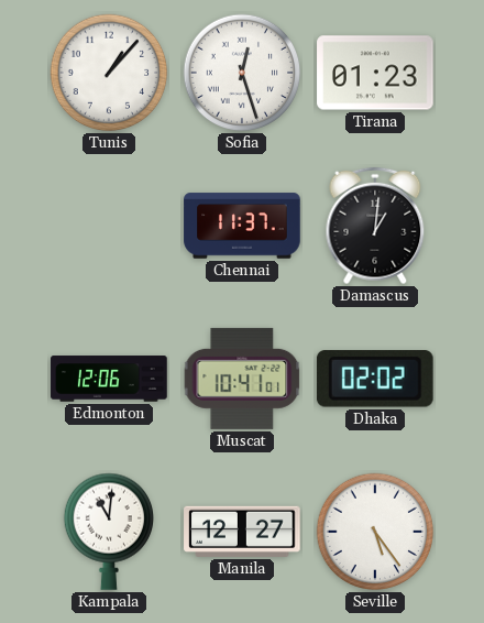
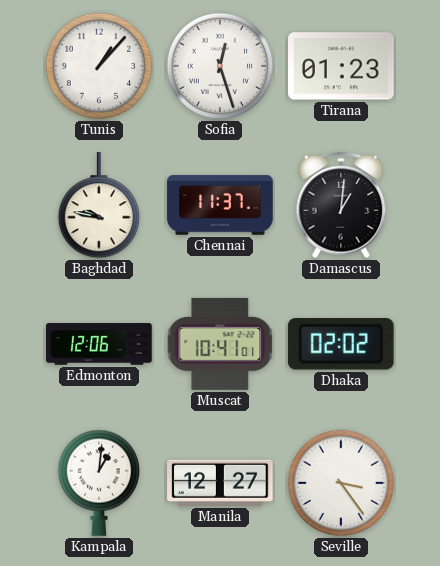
Baghdad: none -> 9:47 (98, 206)
Kampala: 11:01 -> 1:01 (98, 483)
Seville: 5:24 -> 3:24 (341, 483)
